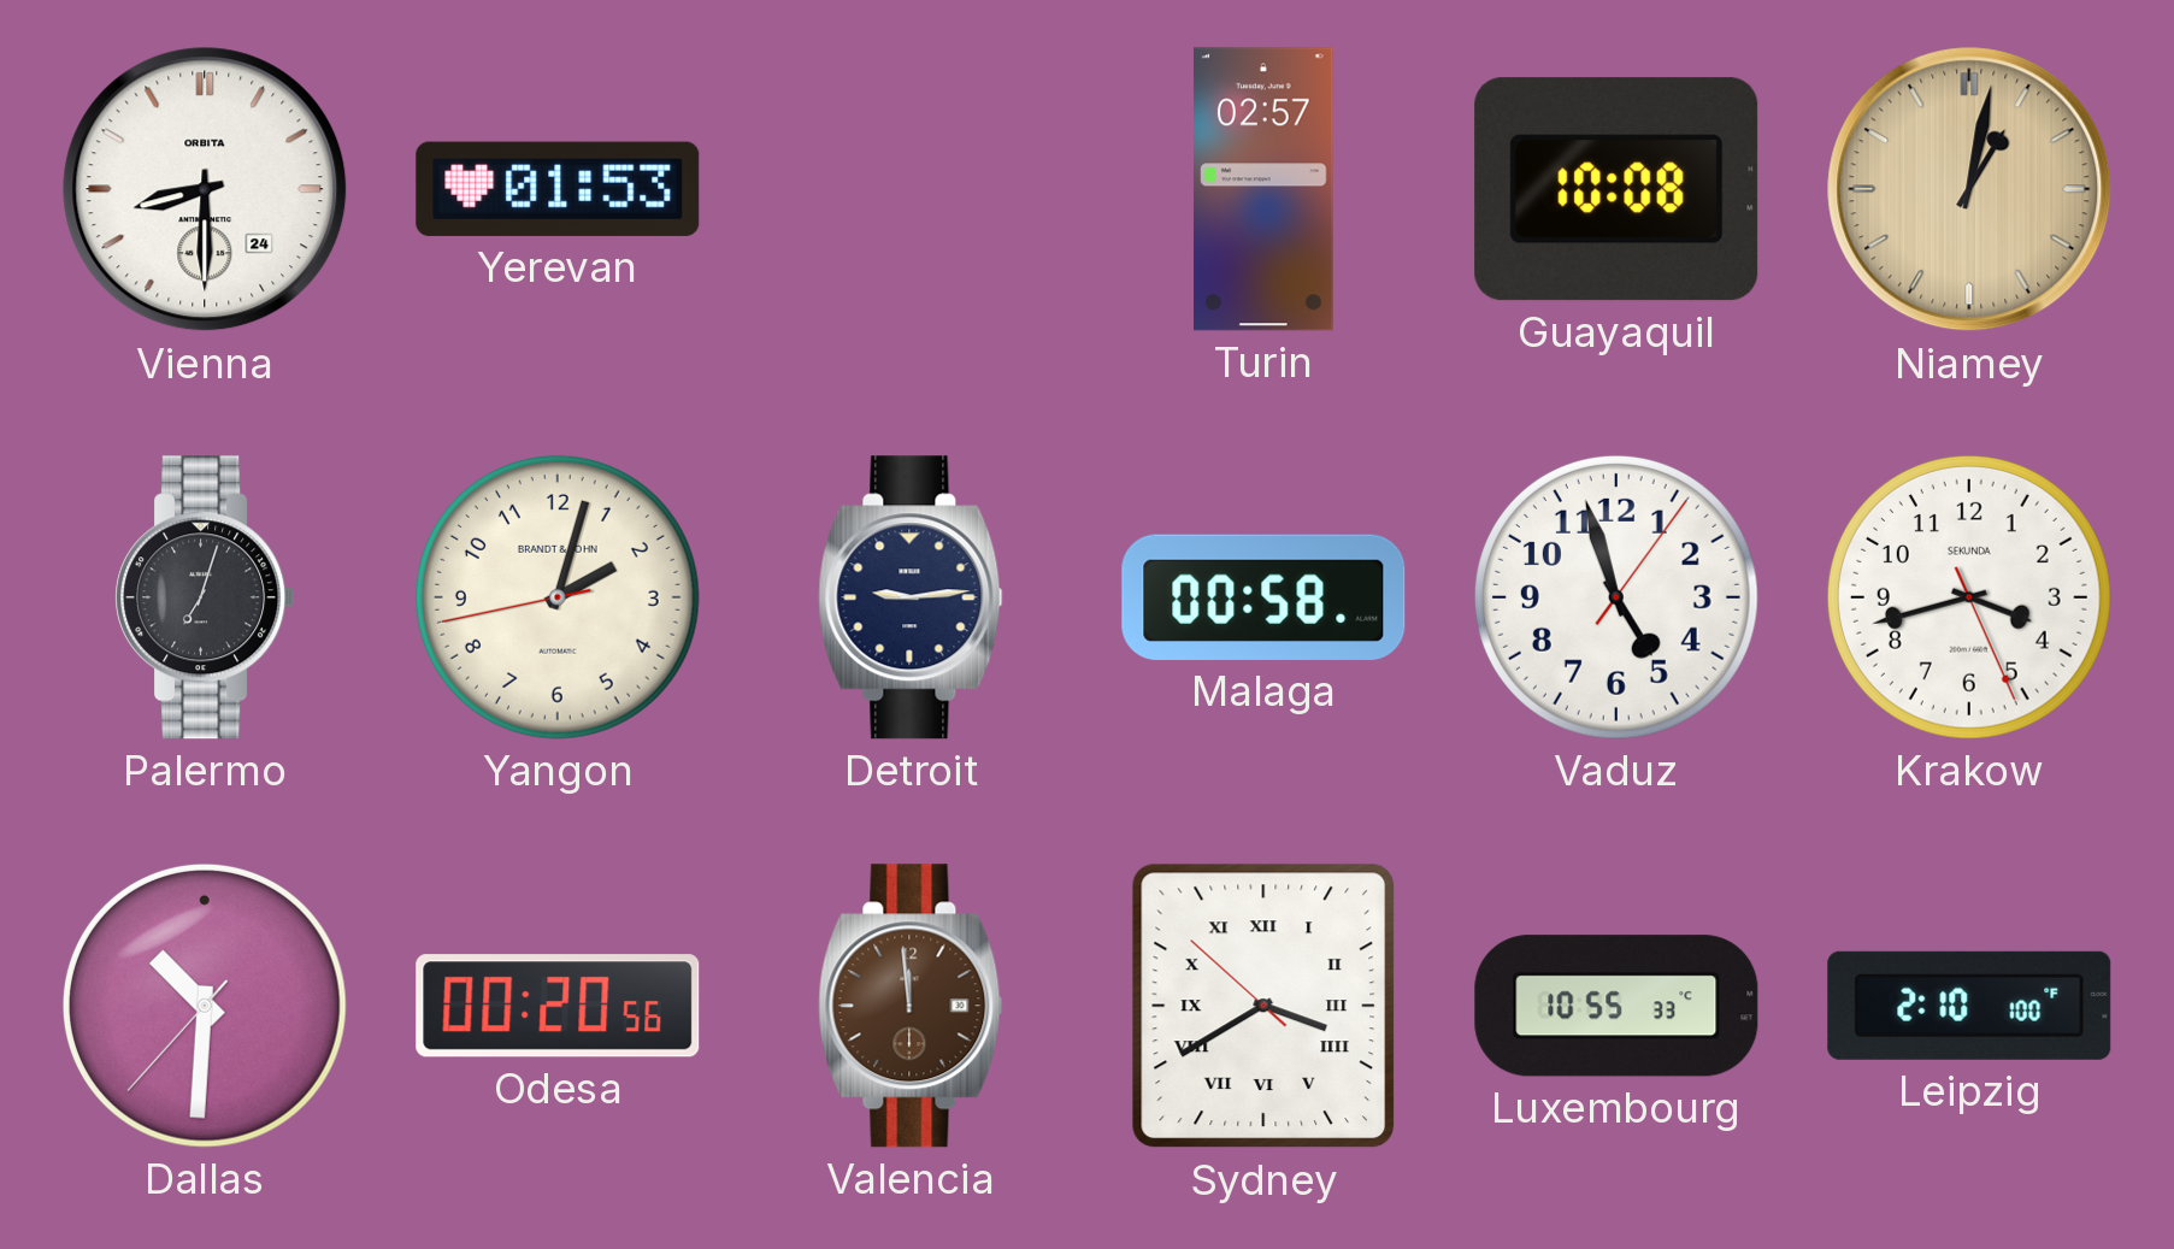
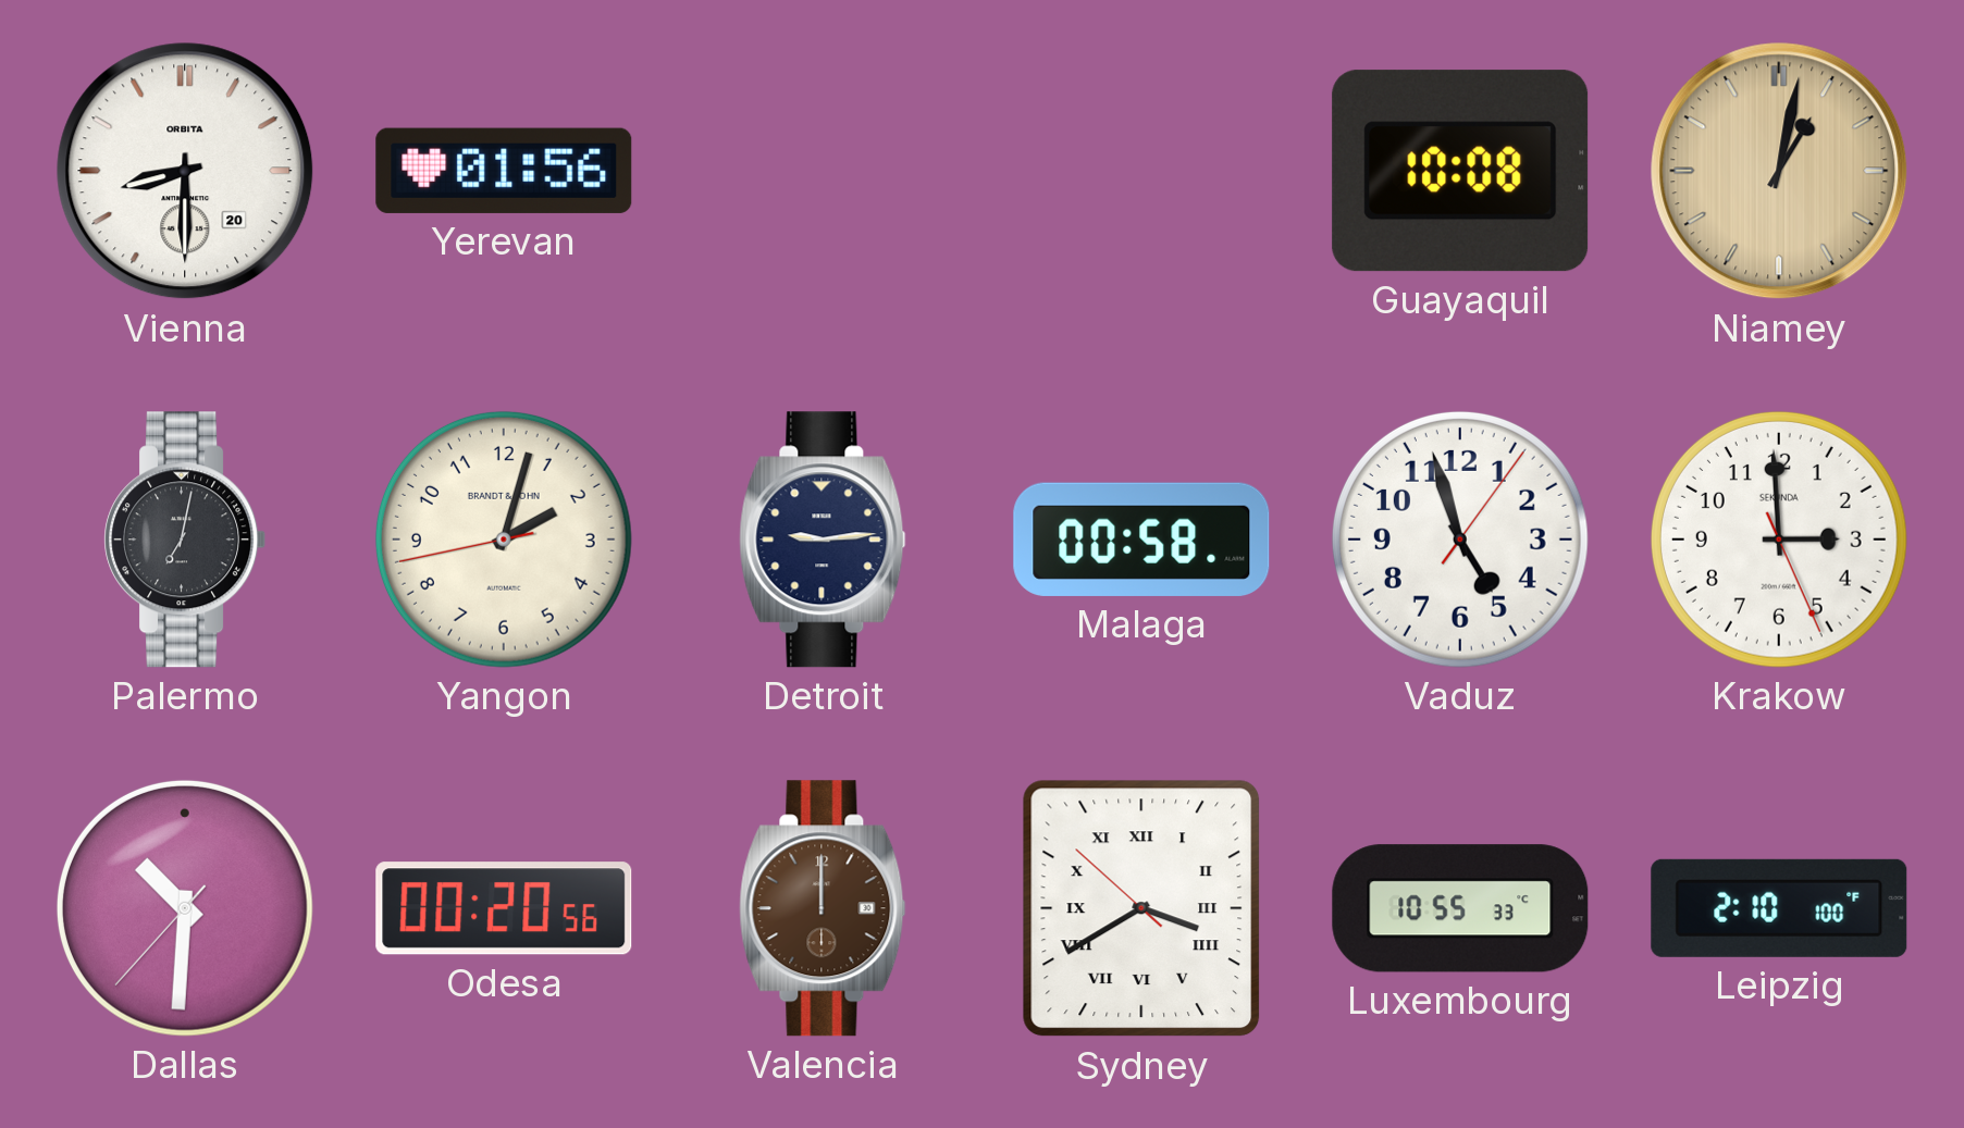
Vienna date: 24 -> 20 (185, 171)
Yerevan: 01:53 -> 01:56 (504, 171)
Turin: 02:57 -> none (1263, 189)
Palermo: 7:03 -> 7:02 (185, 540)
Krakow: 3:42 -> 2:59 (1779, 540)
Valencia: 11:59 -> 12:00 (823, 908)
